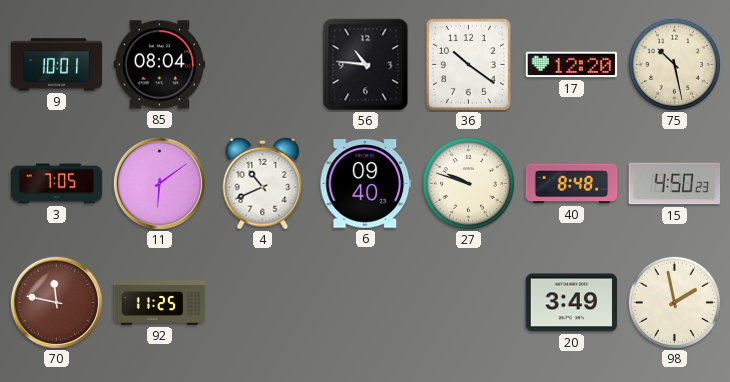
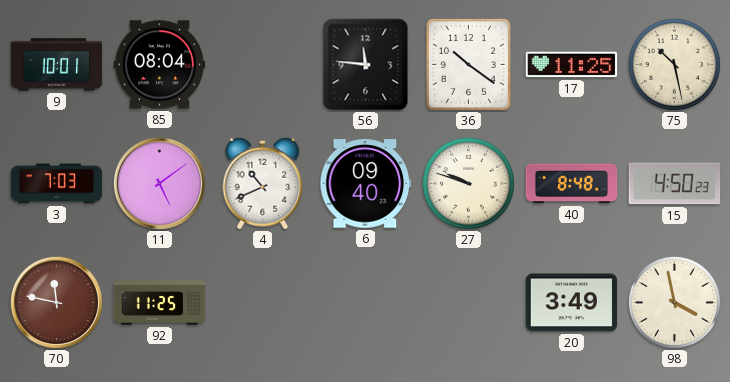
56: 10:46 -> 11:46 (366, 65)
17: 12:20 -> 11:25 (572, 65)
3: 7:05 -> 7:03 (57, 184)
11: 6:09 -> 5:09 (159, 183)
98: 1:58 -> 3:58 (674, 302)
